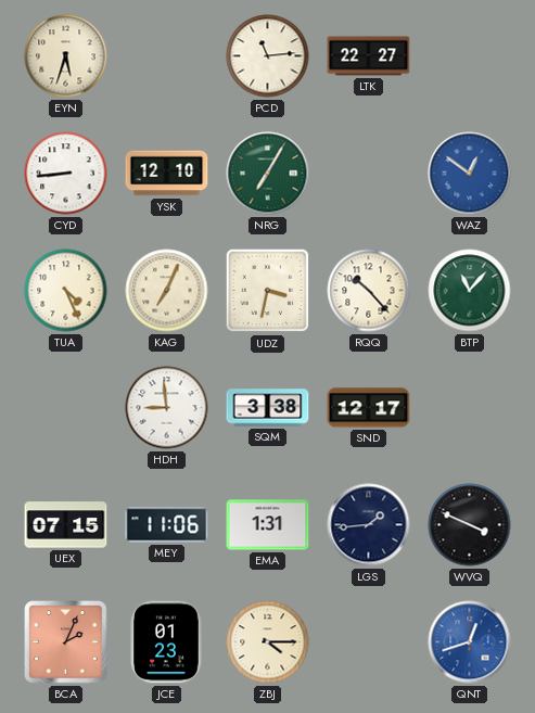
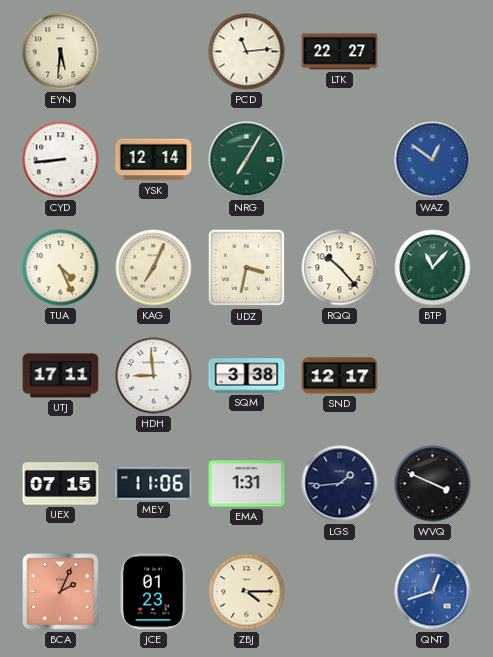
EYN: 5:33 -> 5:31 (61, 52)
YSK: 12:10 -> 12:14 (154, 160)
UTJ: none -> 17:11 (61, 376)
